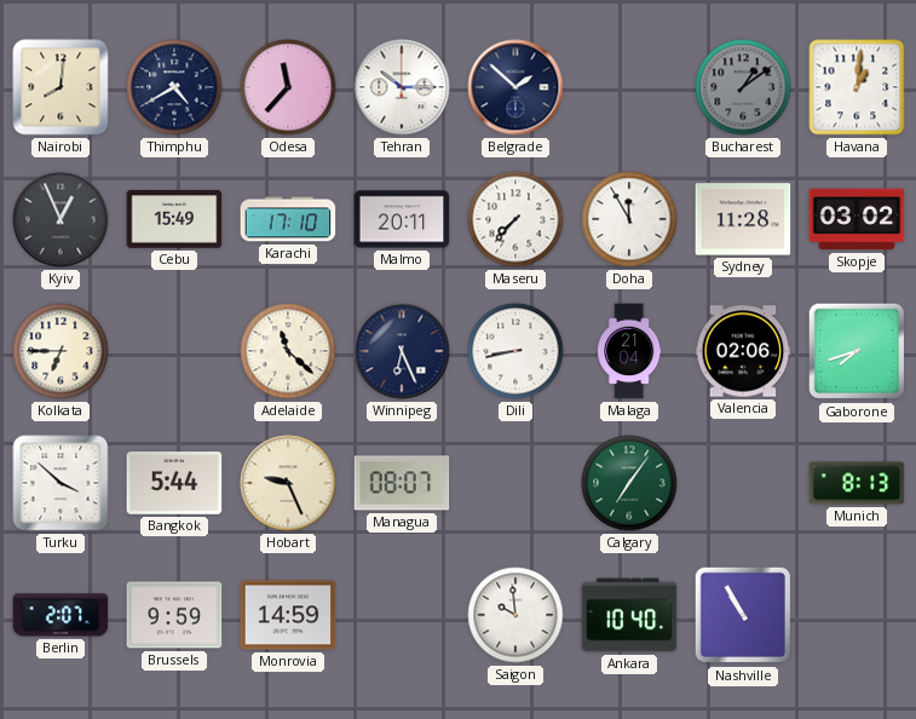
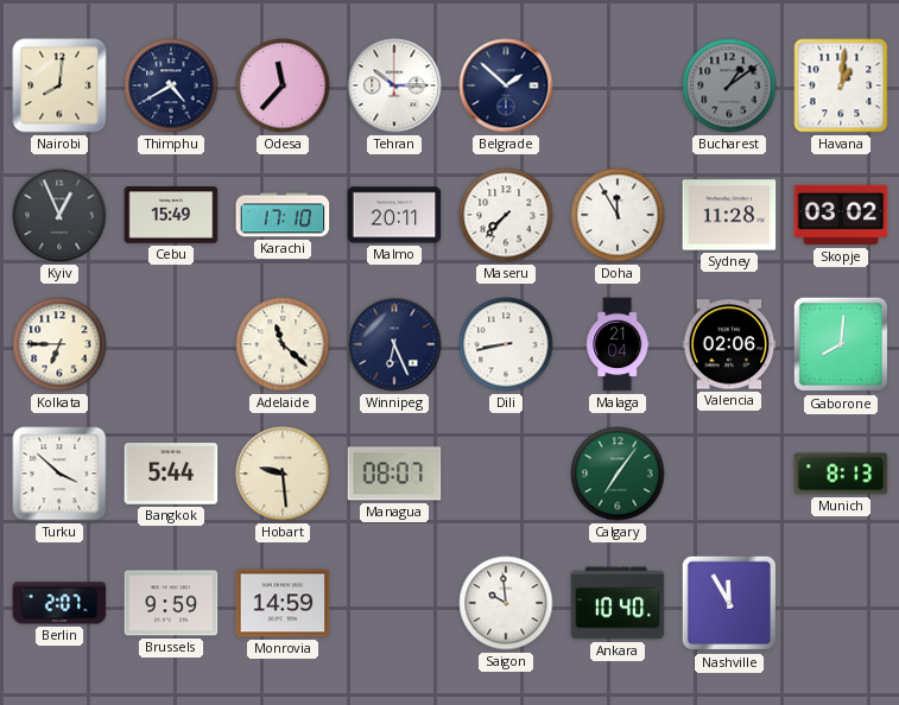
Gaborone: 7:42 -> 8:01 (841, 344)
Hobart: 9:26 -> 9:29 (283, 474)
Nashville: 10:55 -> 11:55 (729, 603)
